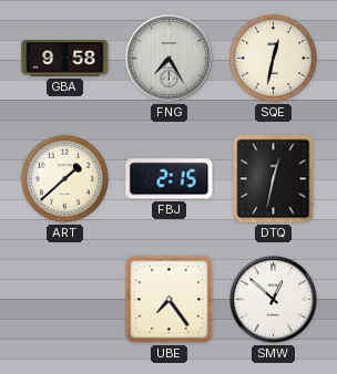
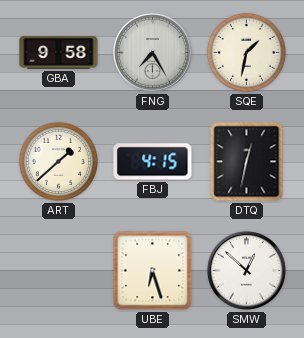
SQE: 12:32 -> 1:32 (246, 52)
FBJ: 2:15 -> 4:15 (153, 162)
UBE: 7:24 -> 6:27 (153, 271)
